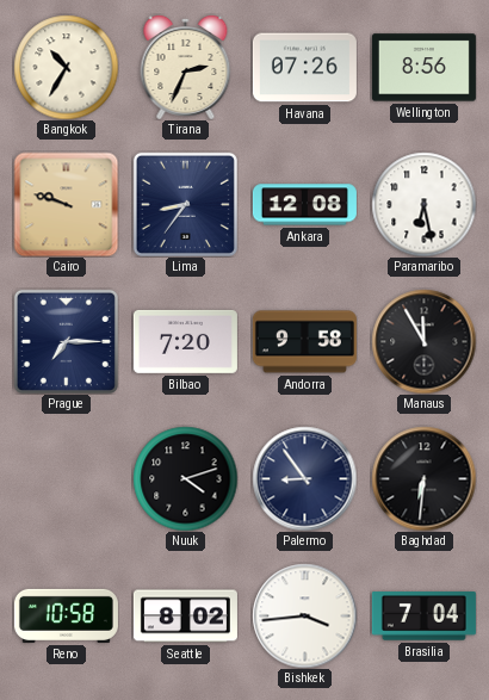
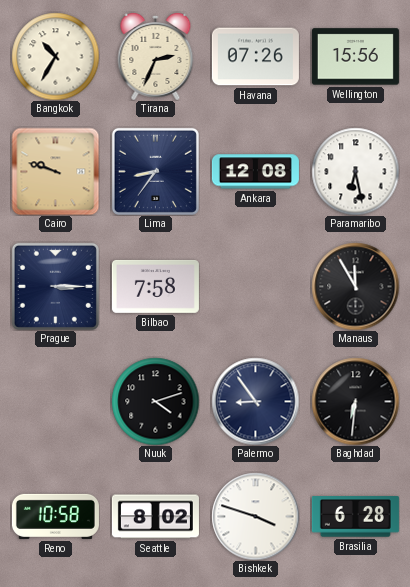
Wellington: 8:56 -> 15:56 (355, 57)
Prague: 7:15 -> 3:15 (55, 286)
Bilbao: 7:20 -> 7:58 (155, 286)
Andorra: 9:58 -> none (304, 342)
Bishkek: 3:44 -> 3:48 (255, 516)
Brasilia: 7:04 -> 6:28 (355, 517)
